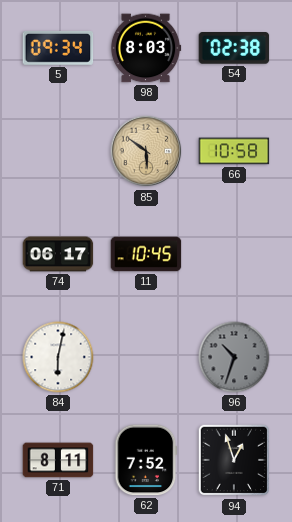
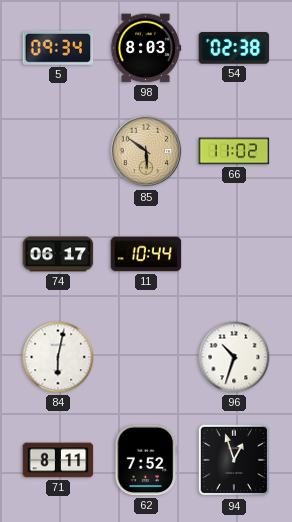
66: 10:58 -> 11:02 (234, 151)
11: 10:45 -> 10:44 (146, 254)
96 dial: grey -> white (234, 357)
